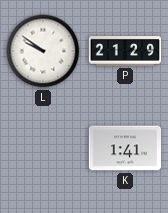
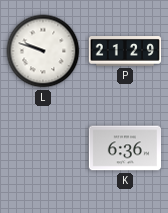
L: 9:51 -> 9:48 (43, 51)
K: 1:41 -> 6:36 (124, 148)
